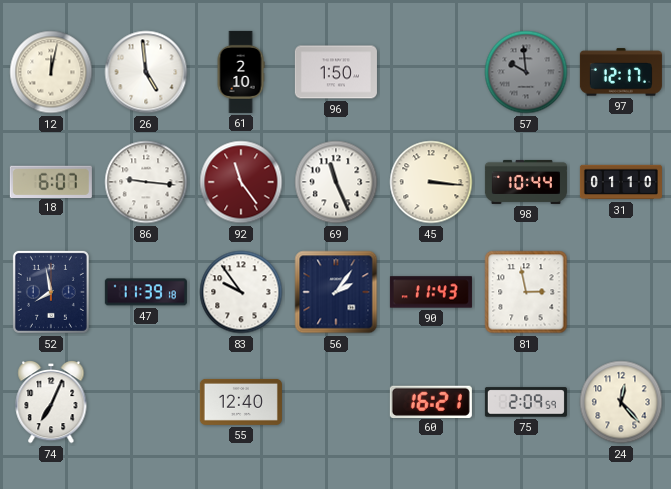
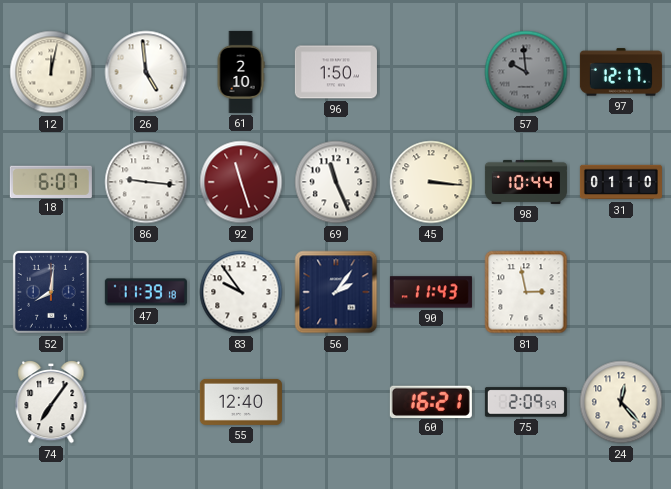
92: 11:24 -> 11:27 (241, 182)
52: 7:58 -> 8:01 (51, 292)
74: 7:04 -> 7:06 (51, 402)
